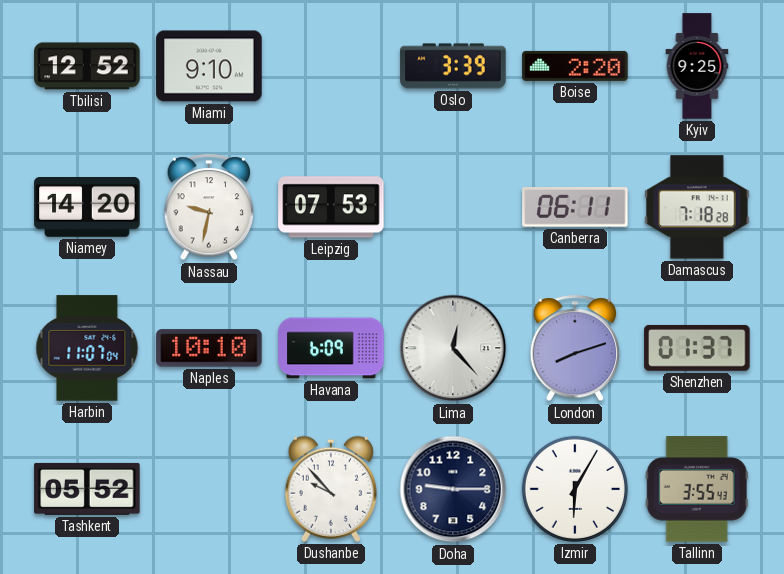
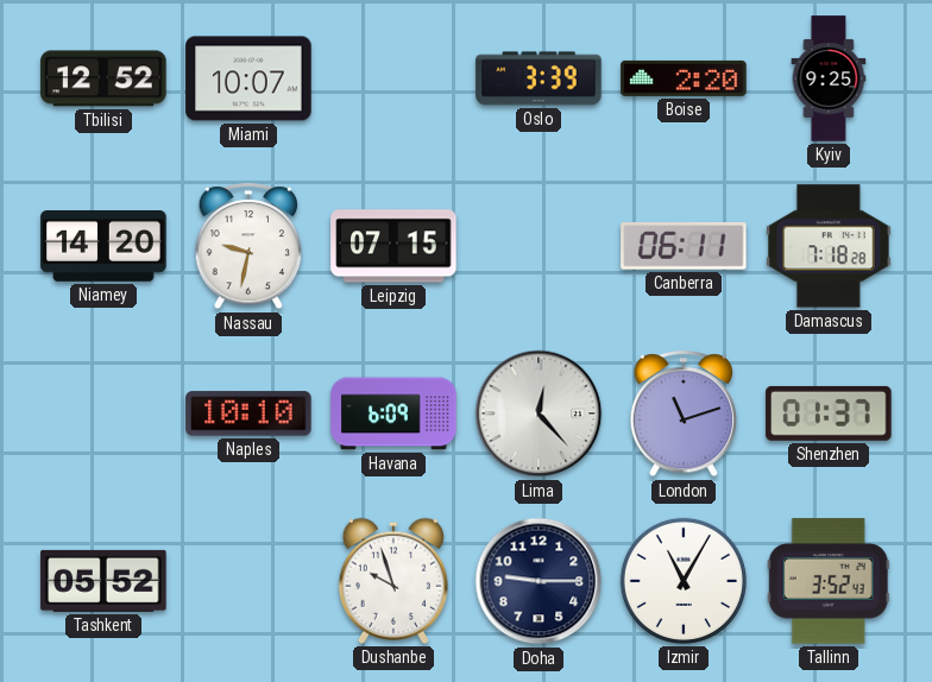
Miami: 9:10 -> 10:07 (248, 78)
Leipzig: 07:53 -> 07:15 (393, 246)
Harbin: 11:07 -> none (87, 348)
London: 8:12 -> 11:12 (684, 415)
Dushanbe: 9:53 -> 9:57 (393, 581)
Izmir: 6:05 -> 11:05 (684, 581)
Tallinn: 3:55 -> 3:52 (829, 581)
